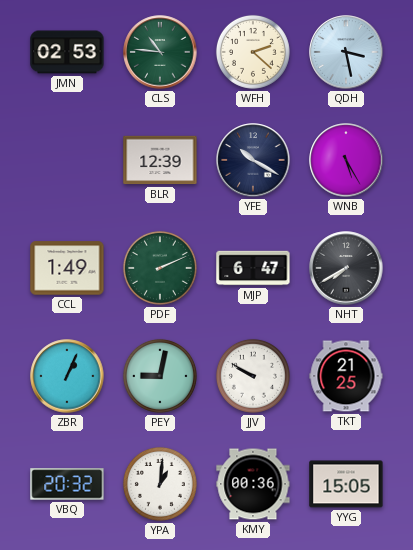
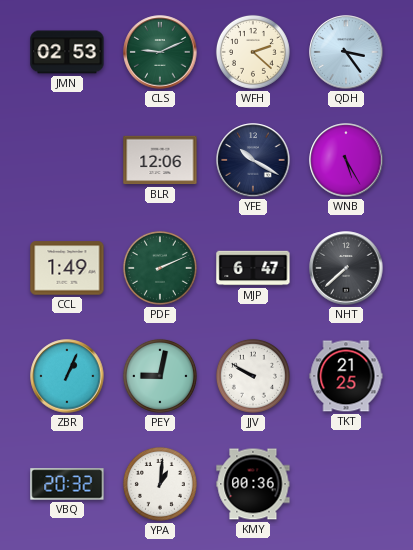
CLS: 10:46 -> 9:11 (160, 52)
QDH: 3:28 -> 3:24 (346, 52)
BLR: 12:39 -> 12:06 (160, 160)
NHT: 7:40 -> 7:38 (346, 268)
YYG: 15:05 -> none (346, 484)
